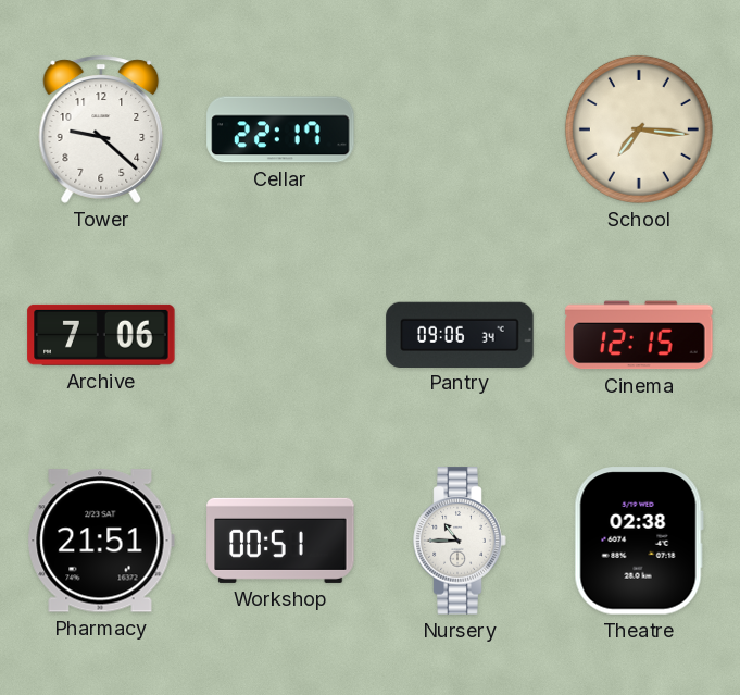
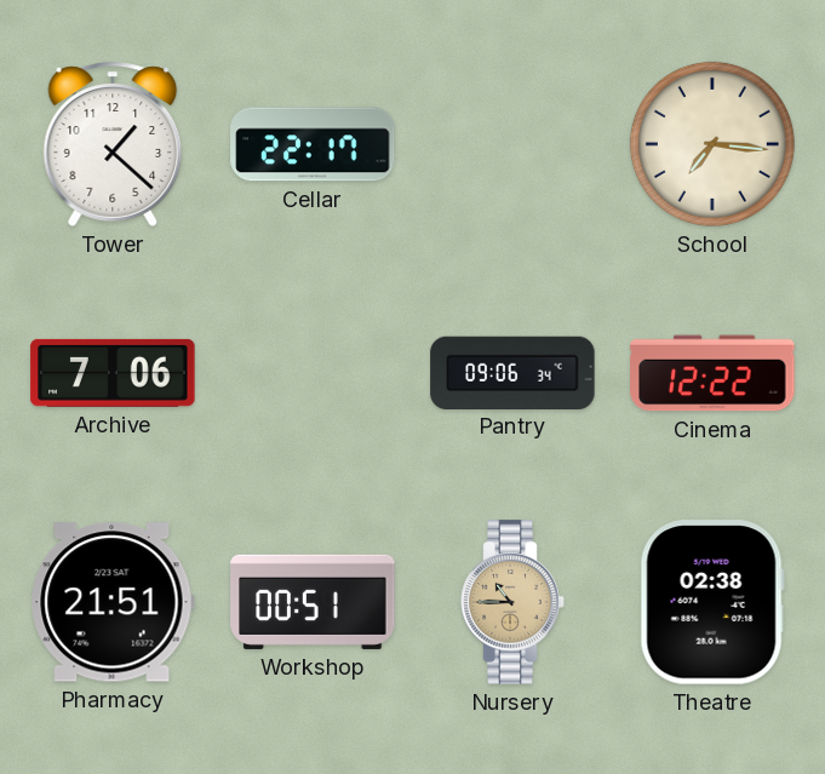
Tower: 9:22 -> 1:22 (113, 144)
Cinema: 12:15 -> 12:22 (712, 373)
Nursery dial: white -> champagne (512, 602)
